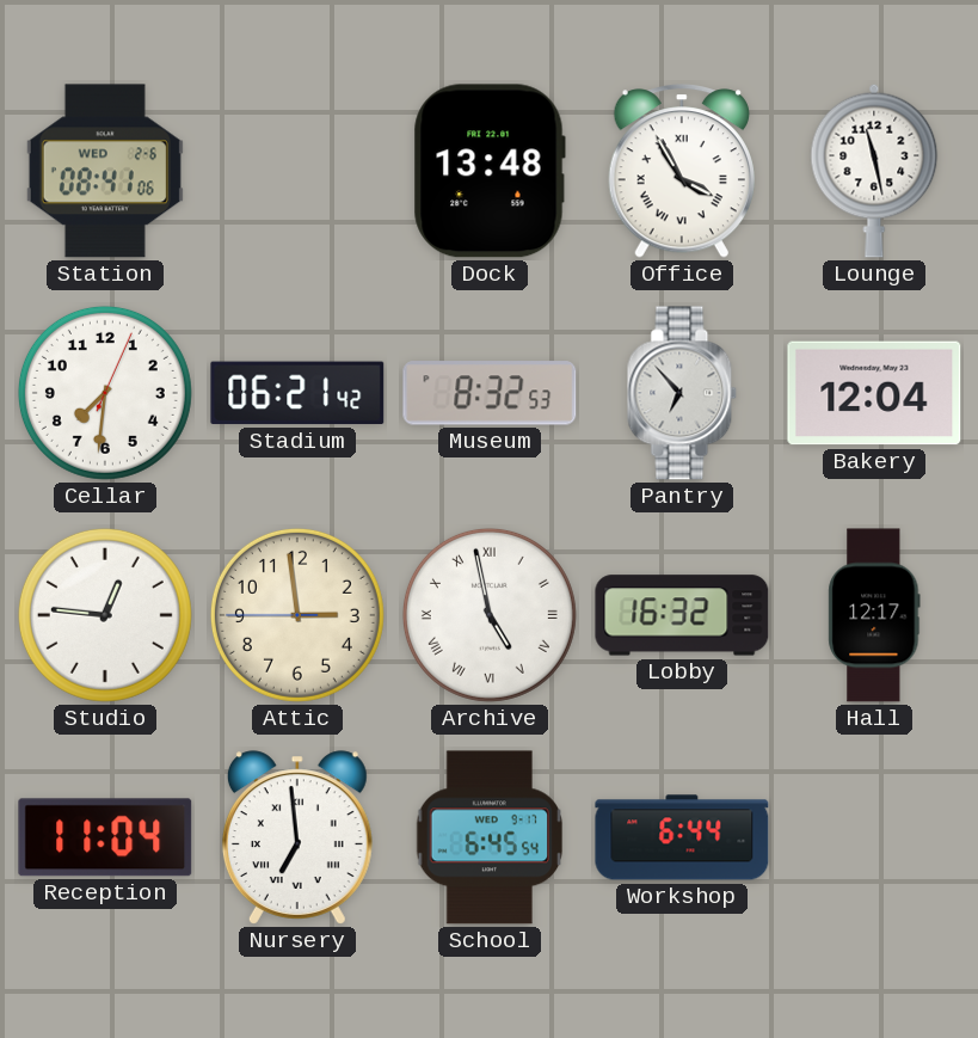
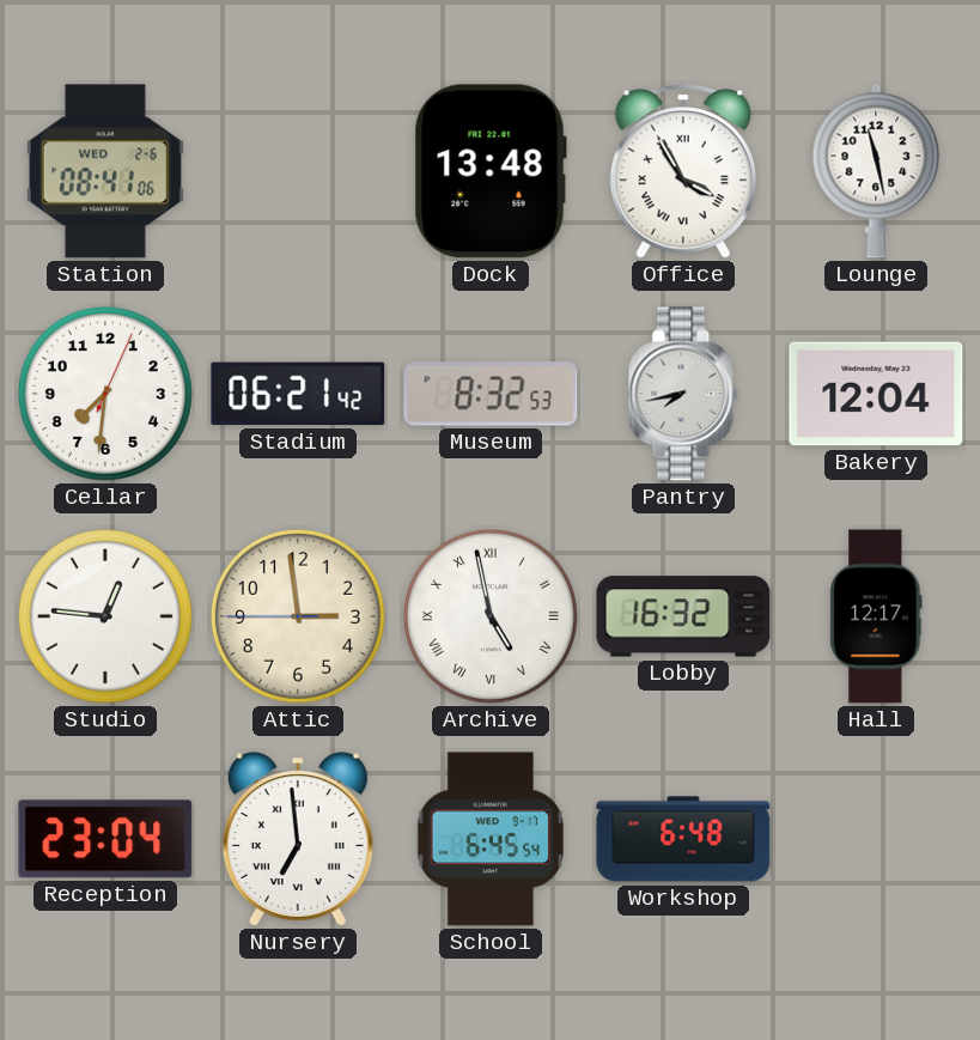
Pantry: 6:53 -> 7:43 (683, 394)
Reception: 11:04 -> 23:04 (105, 839)
Workshop: 6:44 -> 6:48 (683, 839)
